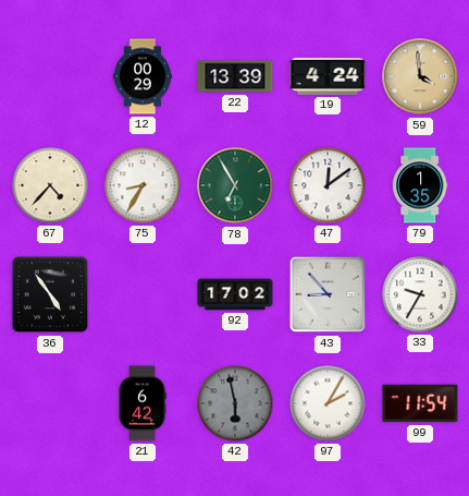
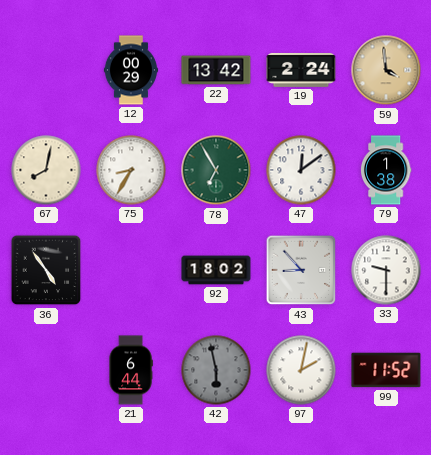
22: 13:39 -> 13:42 (216, 70)
19: 4:24 -> 2:24 (301, 70)
67: 4:37 -> 8:02 (46, 170)
79: 1:35 -> 1:38 (386, 170)
92: 17:02 -> 18:02 (216, 270)
33: 9:35 -> 9:30 (386, 270)
21: 6:42 -> 6:44 (131, 370)
97: 2:05 -> 2:02 (301, 370)
99: 11:54 -> 11:52 (386, 370)
